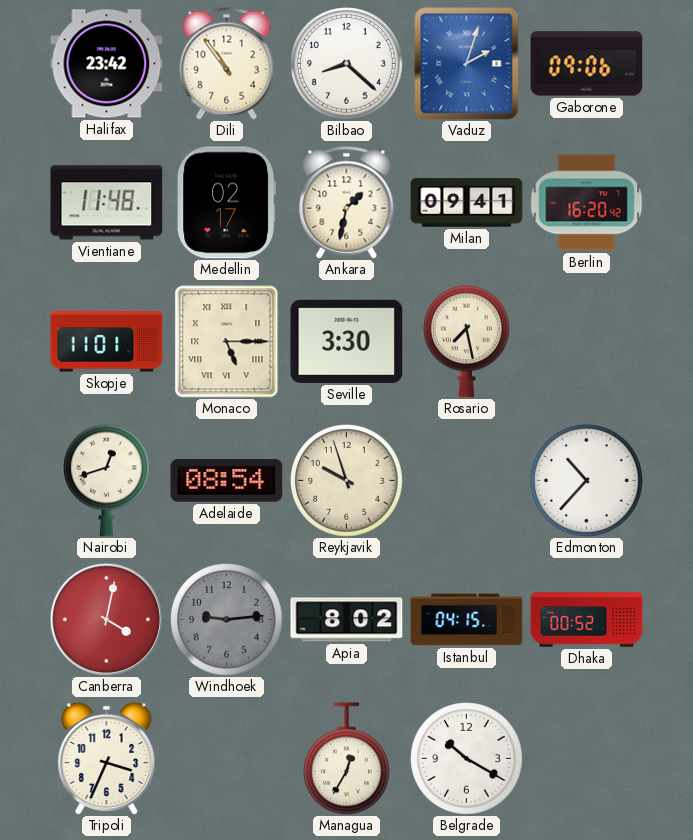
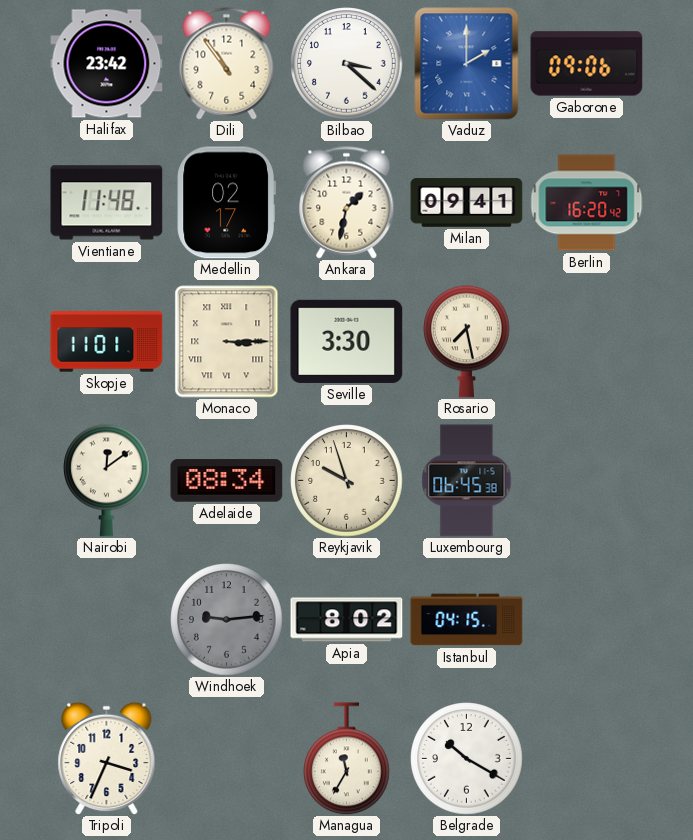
Bilbao: 8:22 -> 3:22 (347, 64)
Vaduz: 2:03 -> 2:00 (467, 64)
Monaco: 5:15 -> 3:15 (227, 342)
Nairobi: 12:42 -> 12:09 (107, 480)
Adelaide: 08:54 -> 08:34 (227, 481)
Luxembourg: none -> 06:45 (467, 481)
Edmonton: 10:37 -> none (587, 481)
Canberra: 4:02 -> none (106, 619)
Dhaka: 00:52 -> none (587, 620)
Managua: 12:35 -> 11:35 (347, 759)
